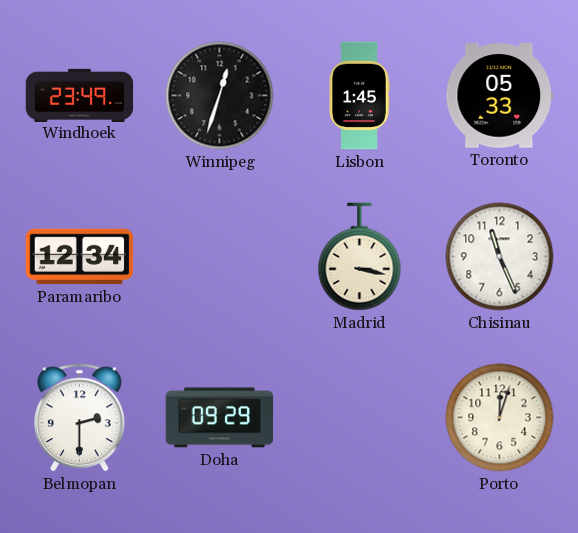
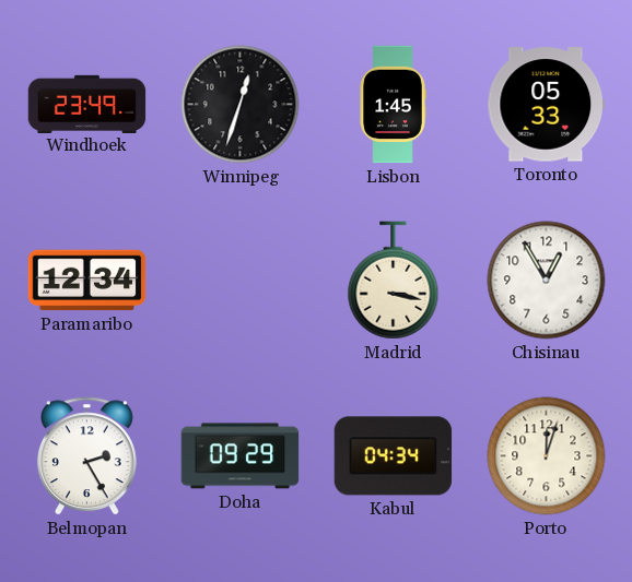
Chisinau: 11:26 -> 12:55 (547, 281)
Belmopan: 2:30 -> 2:25 (86, 456)
Kabul: none -> 04:34 (394, 456)
